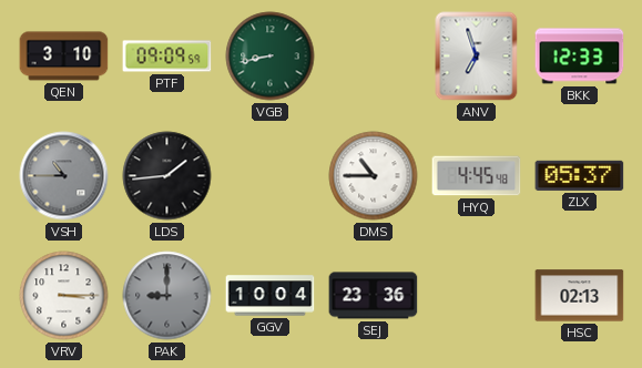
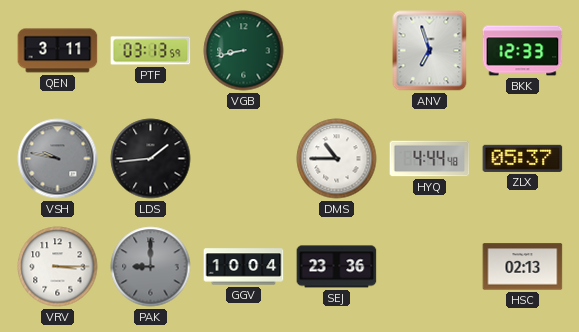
QEN: 3:10 -> 3:11 (58, 51)
PTF: 09:09 -> 03:13 (151, 51)
VSH: 10:45 -> 9:47 (58, 159)
HYQ: 4:45 -> 4:44 (430, 159)
